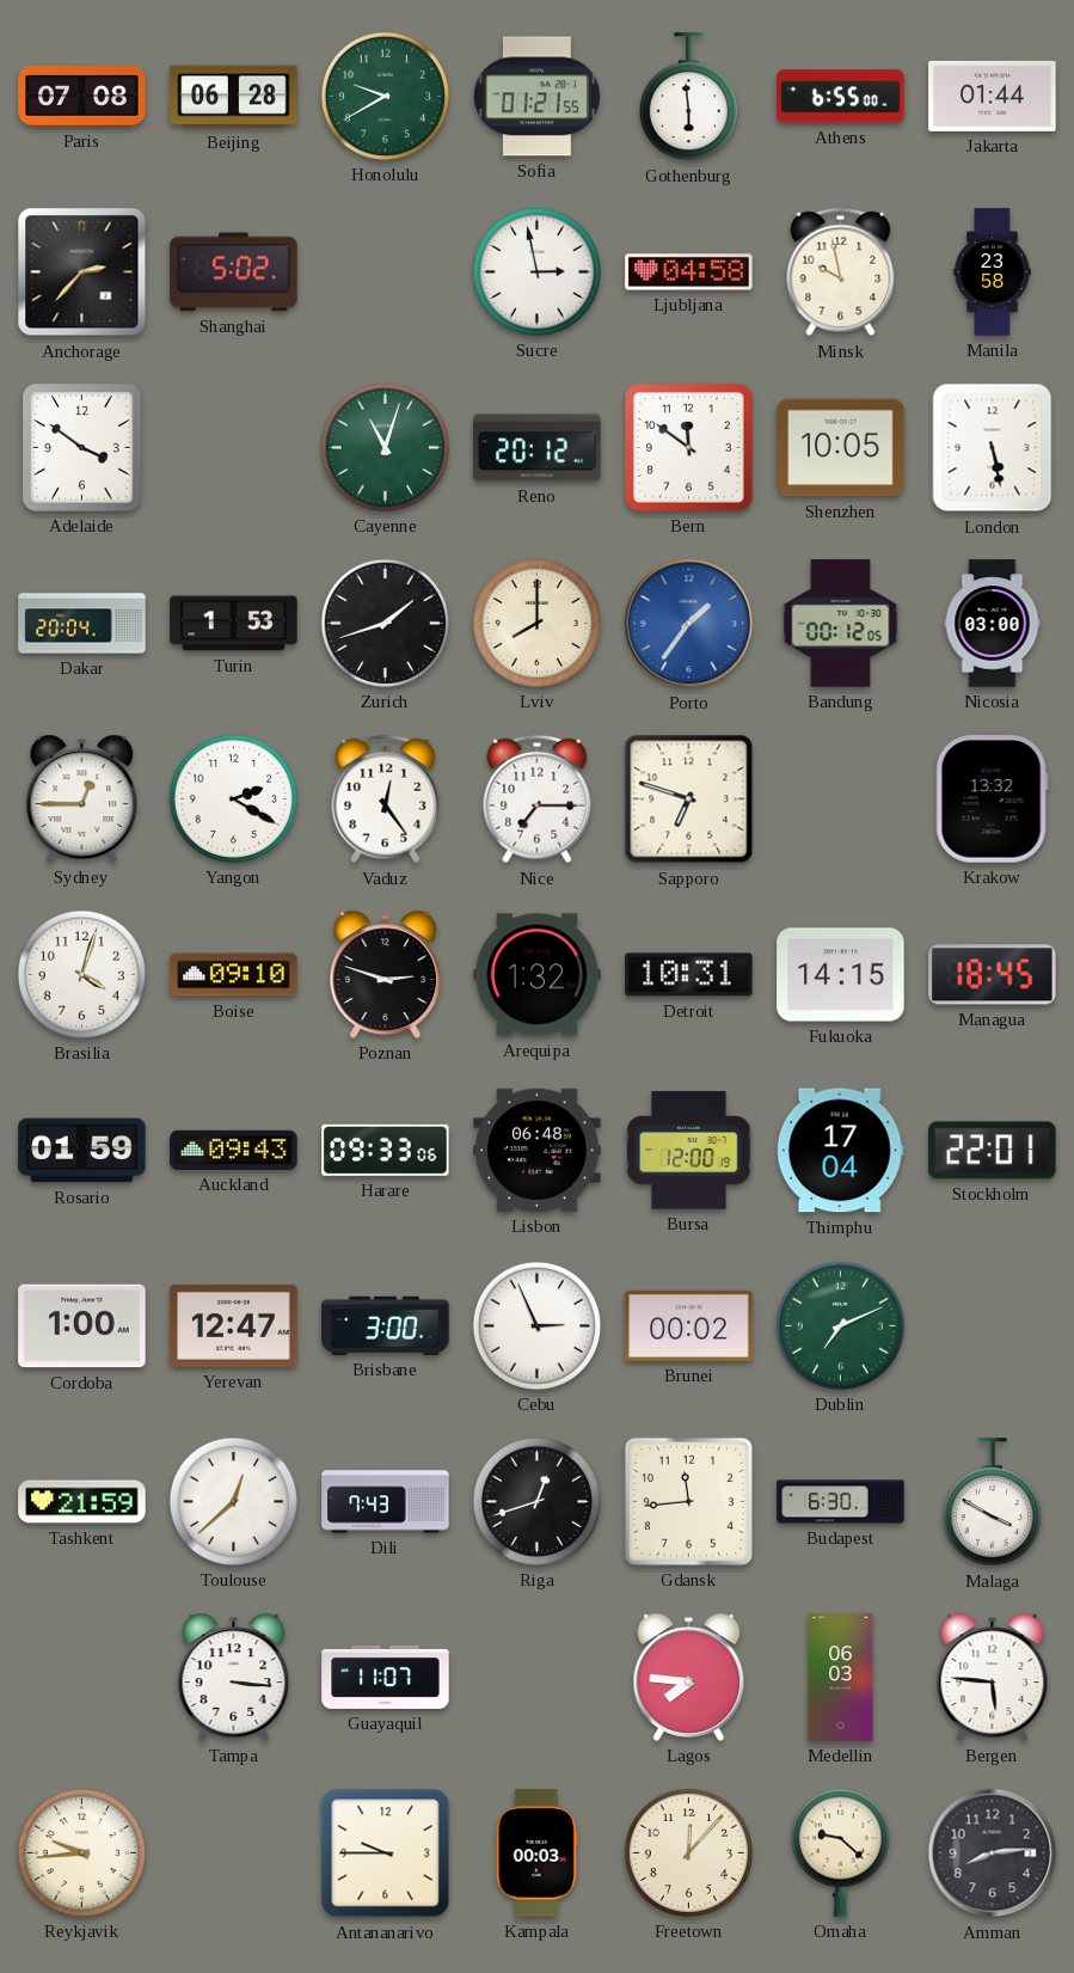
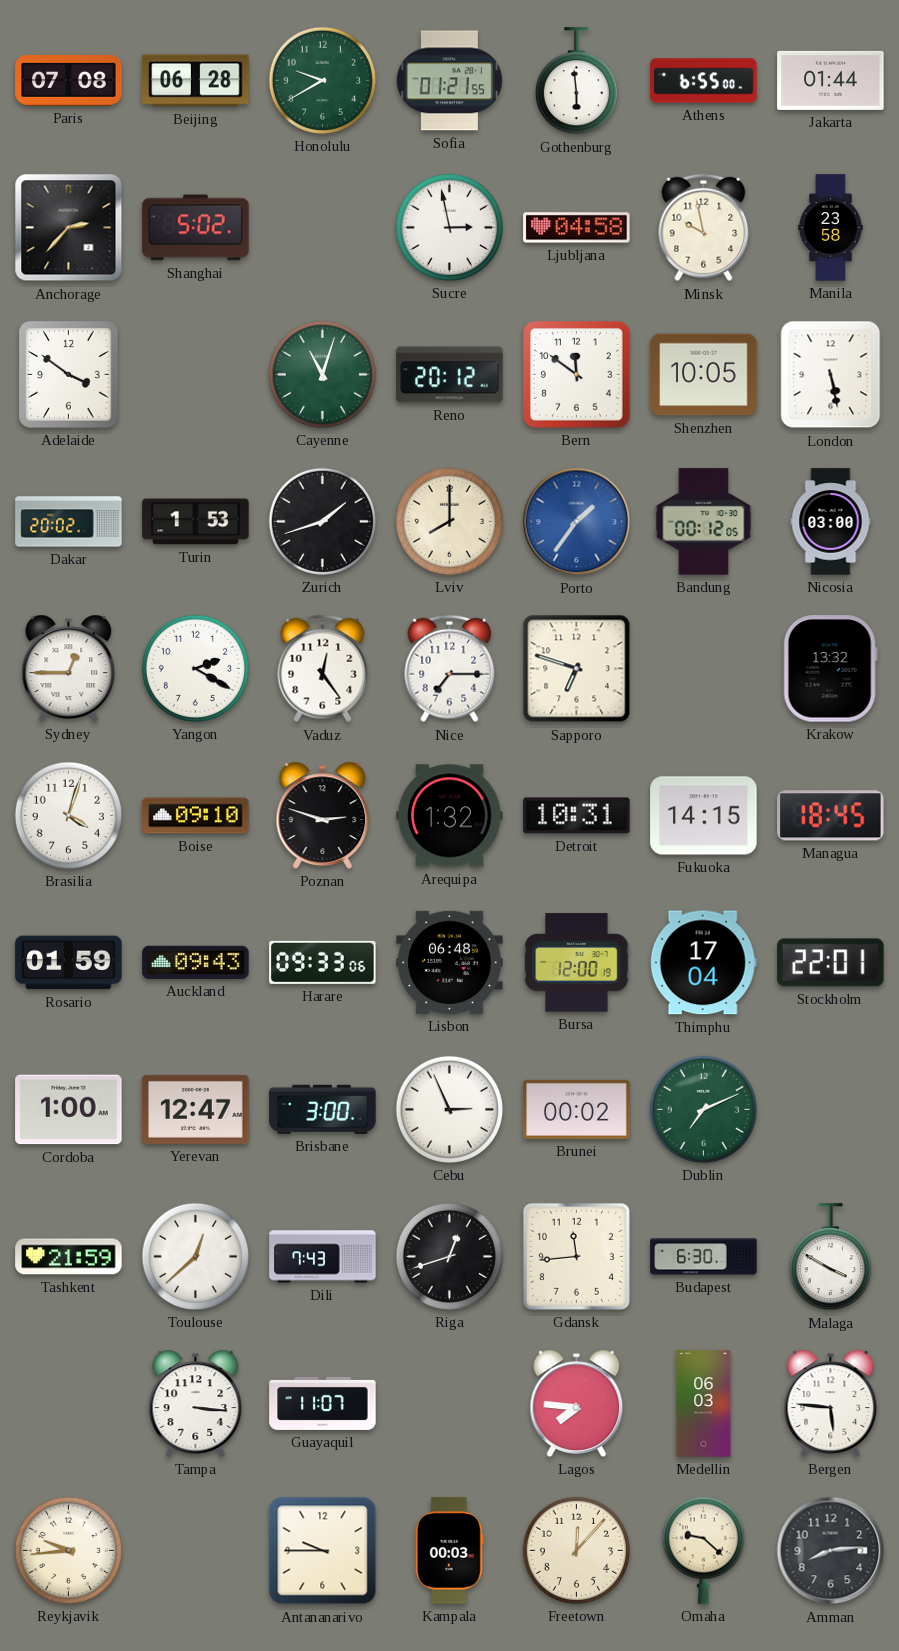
Dakar: 20:04 -> 20:02 (69, 522)
